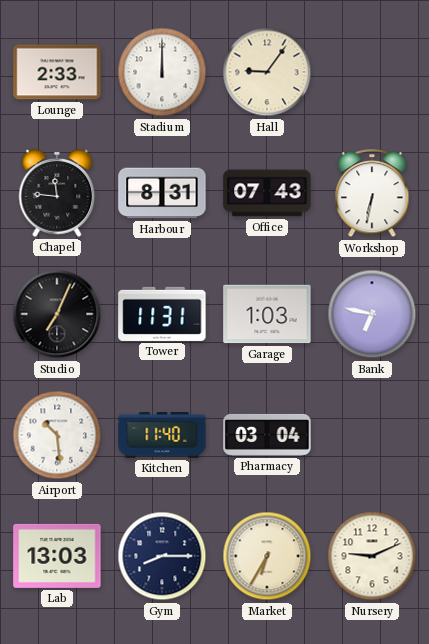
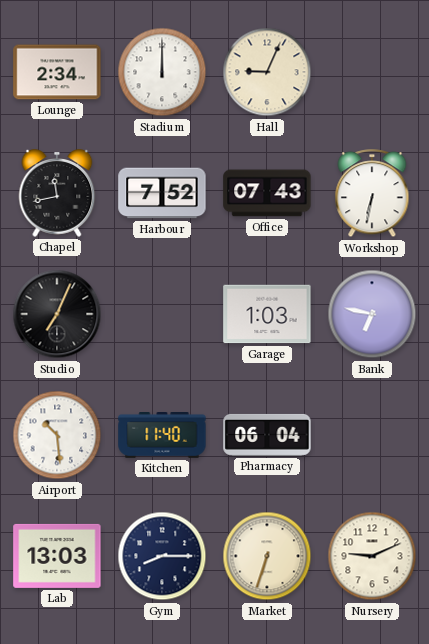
Lounge: 2:33 -> 2:34 (57, 72)
Hall: 9:06 -> 9:04 (267, 72)
Chapel: 11:46 -> 11:43 (57, 193)
Harbour: 8:31 -> 7:52 (162, 193)
Tower: 11:31 -> none (162, 314)
Pharmacy: 03:04 -> 06:04 (267, 435)
Market: 6:35 -> 6:33 (267, 556)
